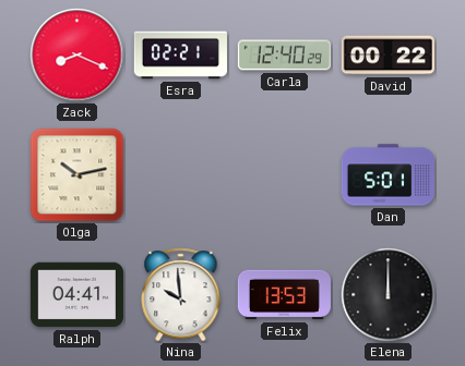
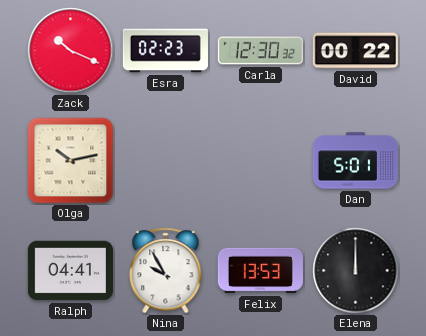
Zack: 8:19 -> 10:19 (71, 51)
Esra: 02:21 -> 02:23 (165, 51)
Carla: 12:40 -> 12:30 (260, 51)
Nina: 9:59 -> 9:55 (166, 271)
